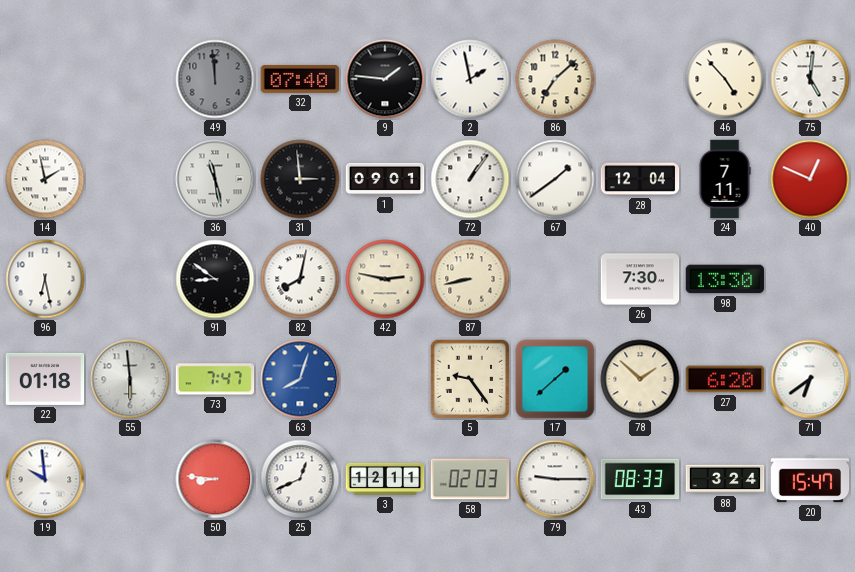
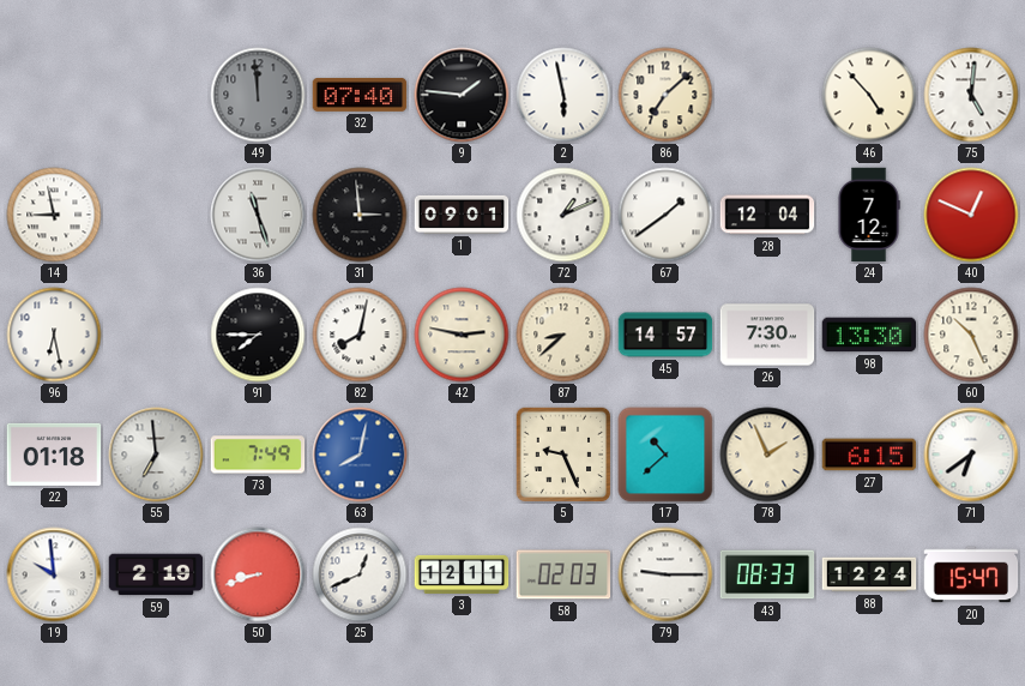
2: 1:58 -> 5:58 (563, 95)
14: 1:58 -> 8:58 (54, 215)
36: 11:28 -> 11:27 (258, 215)
72: 1:06 -> 1:11 (563, 215)
24: 7:11 -> 7:12 (869, 215)
91: 8:51 -> 7:45 (258, 335)
87: 8:43 -> 8:38 (563, 335)
45: none -> 14:57 (665, 335)
60: none -> 10:26 (971, 335)
55: 5:59 -> 6:59 (156, 455)
73: 7:47 -> 7:49 (258, 455)
63: 8:03 -> 8:02 (360, 455)
5: 9:24 -> 9:26 (563, 455)
17: 1:38 -> 10:38 (665, 455)
78: 1:52 -> 1:56 (767, 455)
27: 6:20 -> 6:15 (869, 455)
59: none -> 2:19 (156, 574)
50: 8:46 -> 8:42 (258, 574)
88: 3:24 -> 12:24 (869, 574)
